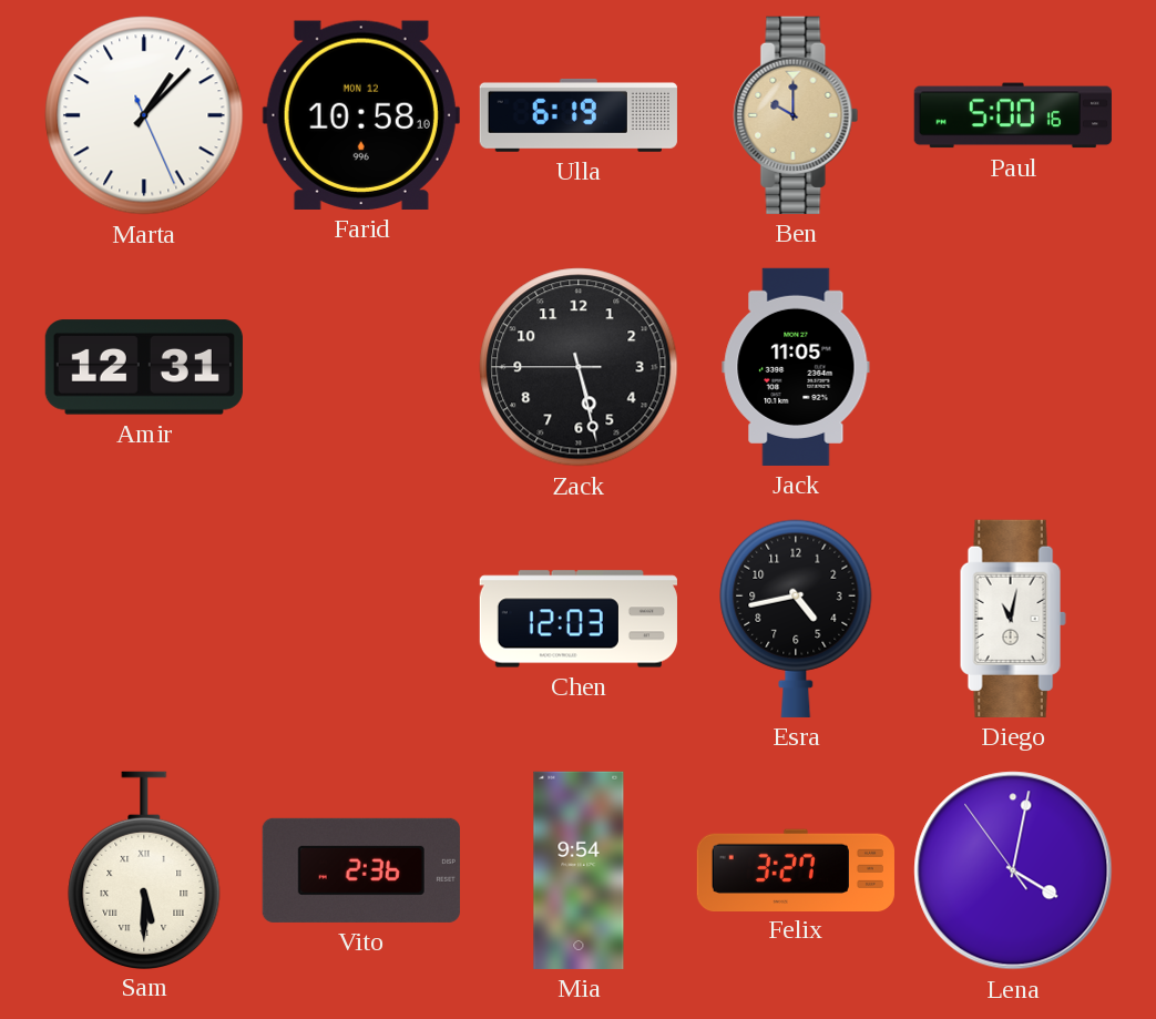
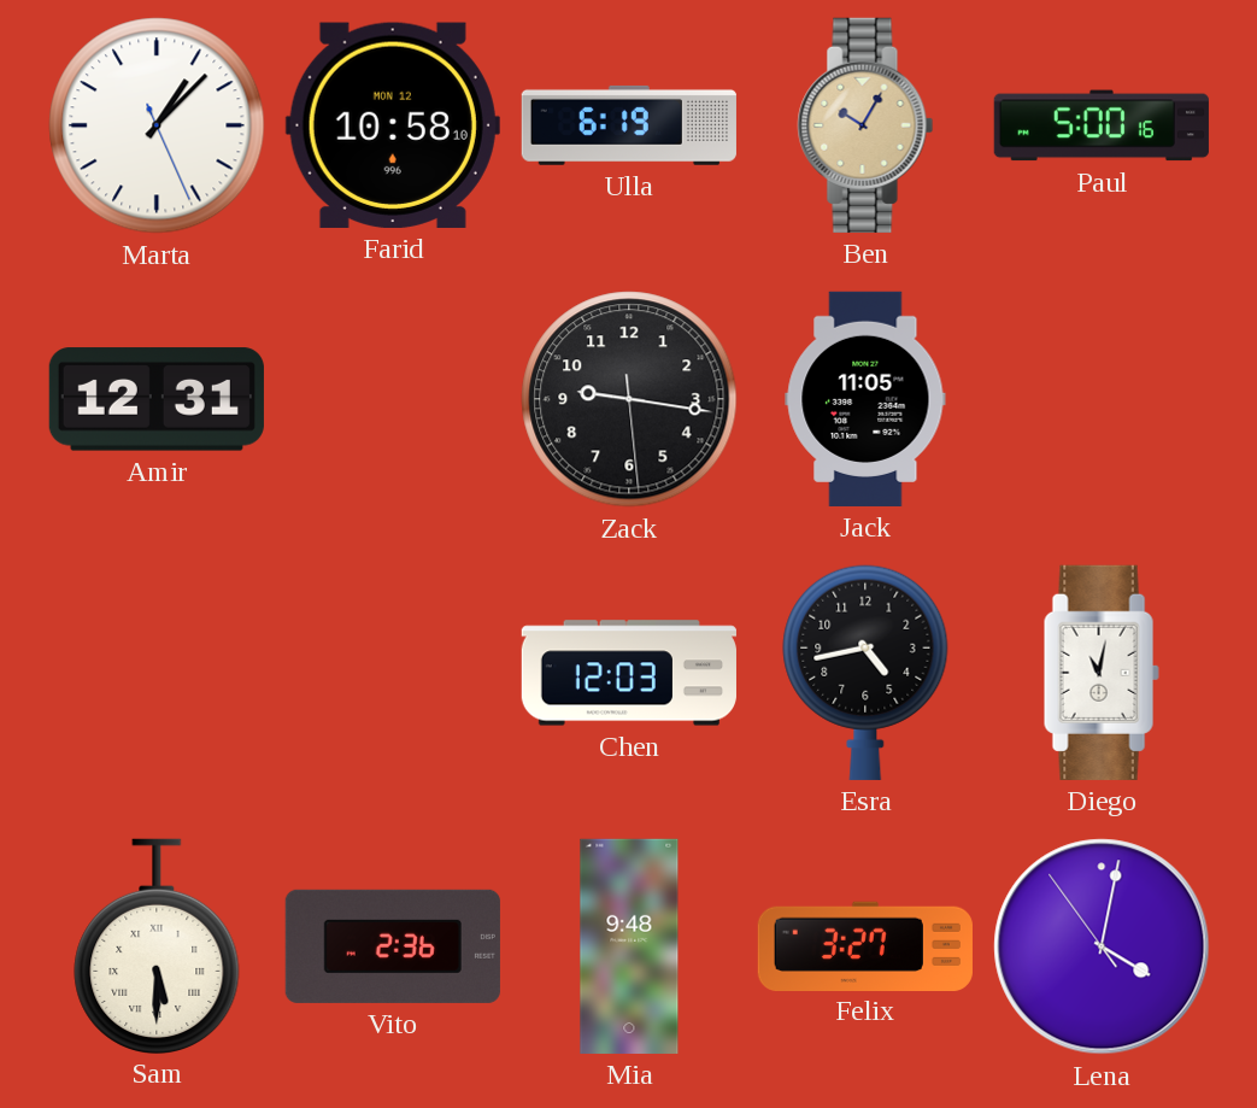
Ben: 10:00 -> 10:05 (865, 125)
Zack: 5:27 -> 9:16 (629, 399)
Mia: 9:54 -> 9:48 (629, 946)
